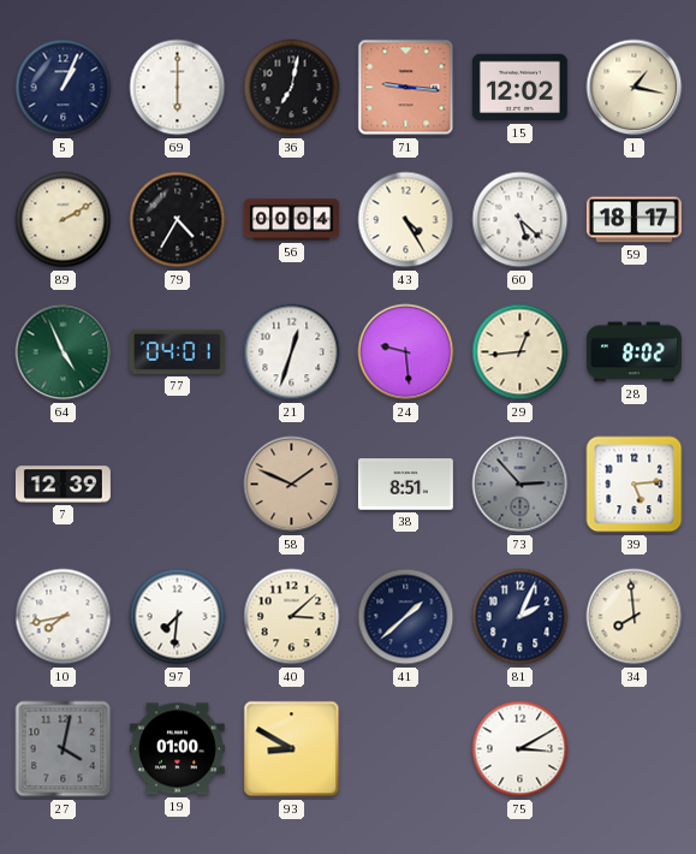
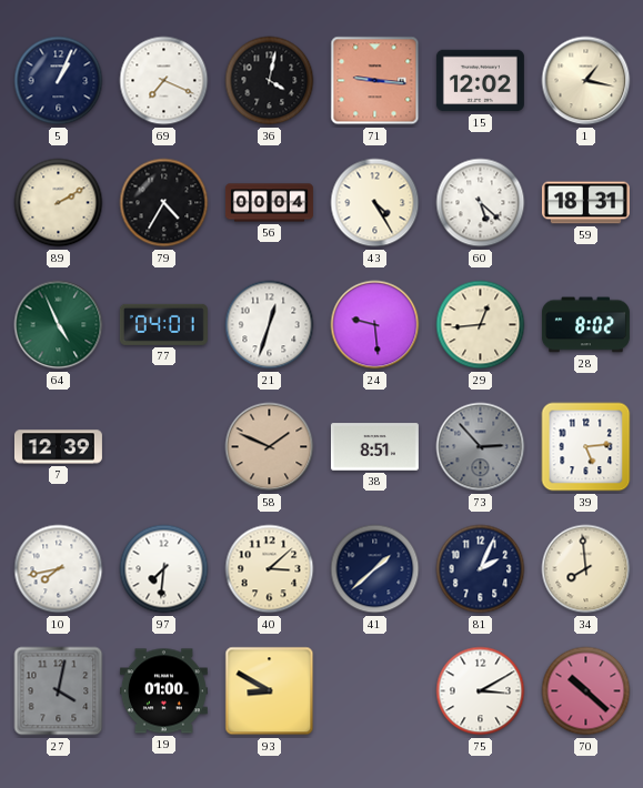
69: 6:00 -> 7:19 (164, 81)
36: 7:02 -> 4:02 (270, 81)
59: 18:17 -> 18:31 (585, 203)
70: none -> 10:22 (586, 691)
